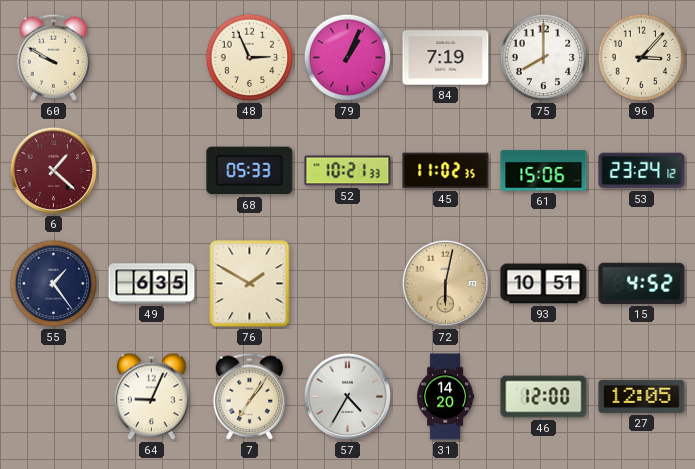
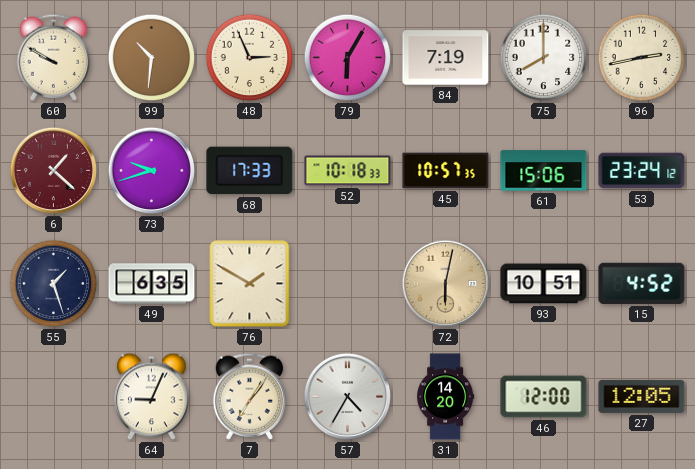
99: none -> 10:31 (152, 58)
79: 1:04 -> 6:05 (348, 58)
96: 3:07 -> 2:43 (642, 58)
73: none -> 9:42 (152, 171)
68: 05:33 -> 17:33 (250, 171)
52: 10:21 -> 10:18 (348, 171)
45: 11:02 -> 10:57 (446, 171)
55: 1:24 -> 1:27 (54, 284)
